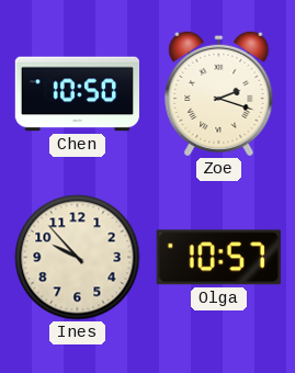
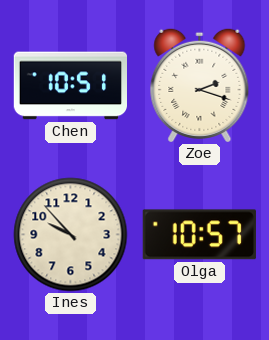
Chen: 10:50 -> 10:51 (70, 86)
